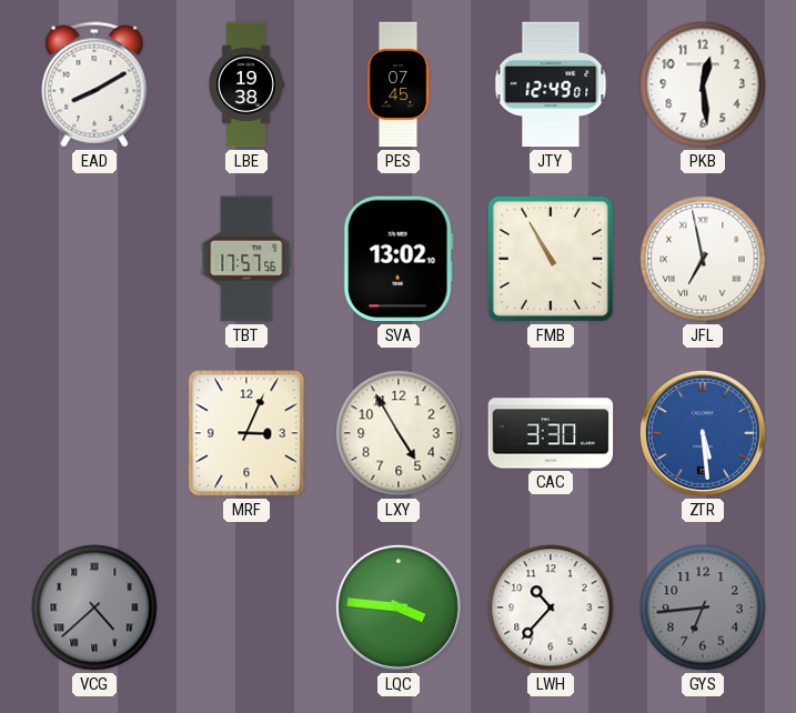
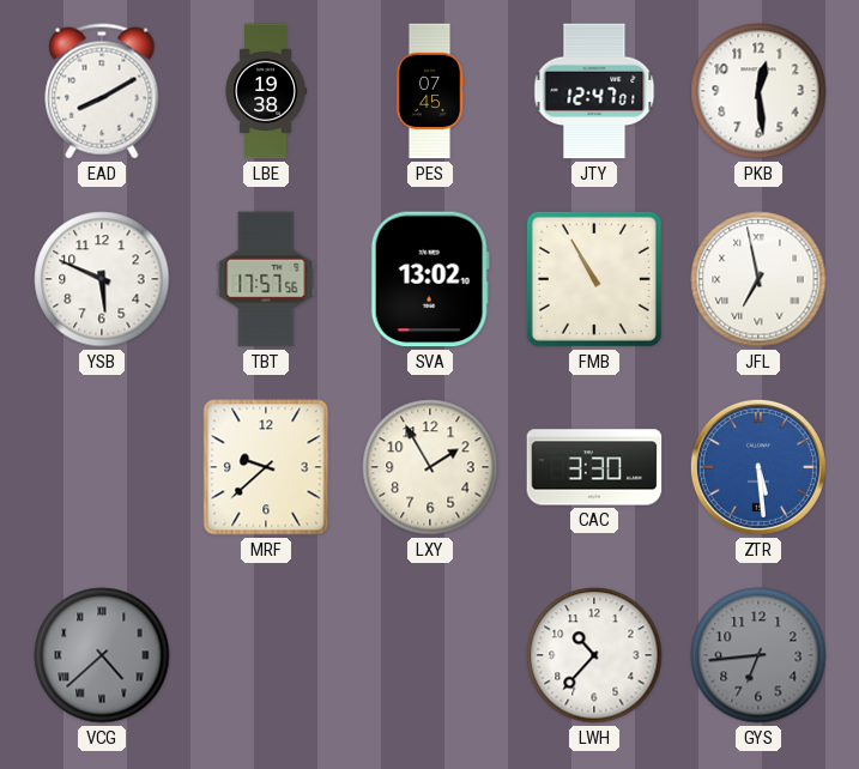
JTY: 12:49 -> 12:47 (594, 91)
YSB: none -> 5:49 (102, 279)
MRF: 3:04 -> 9:38 (266, 467)
LXY: 4:55 -> 1:55 (430, 467)
LQC: 3:46 -> none (399, 607)
